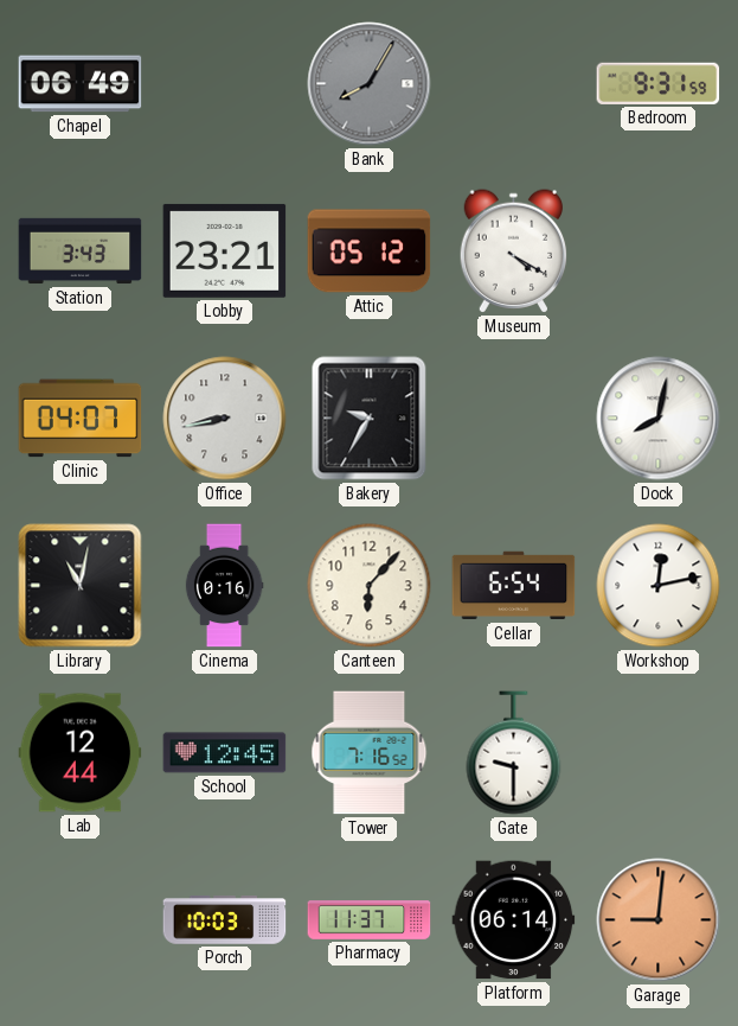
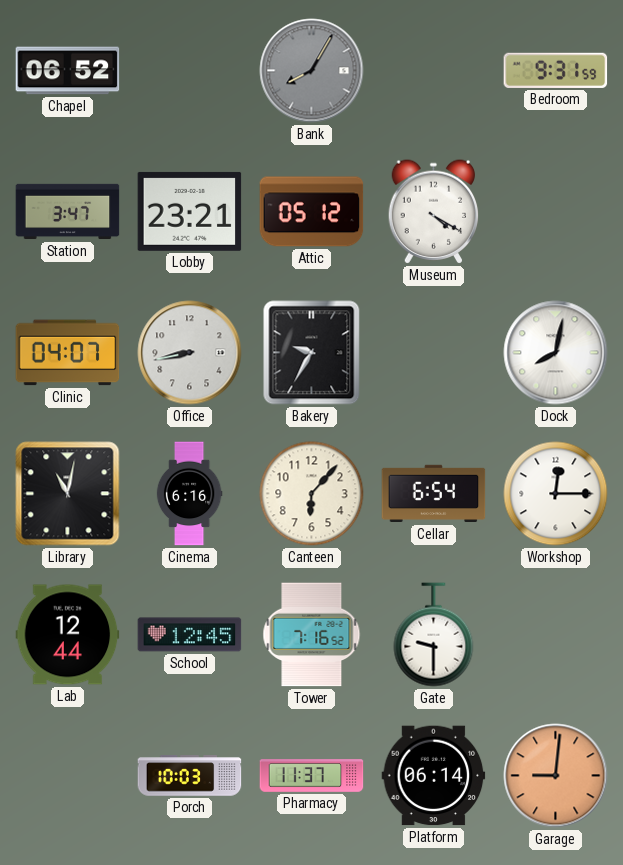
Chapel: 06:49 -> 06:52 (68, 71)
Station: 3:43 -> 3:47 (68, 212)
Cinema: 0:16 -> 6:16 (189, 494)
Workshop: 12:13 -> 12:15 (556, 494)
